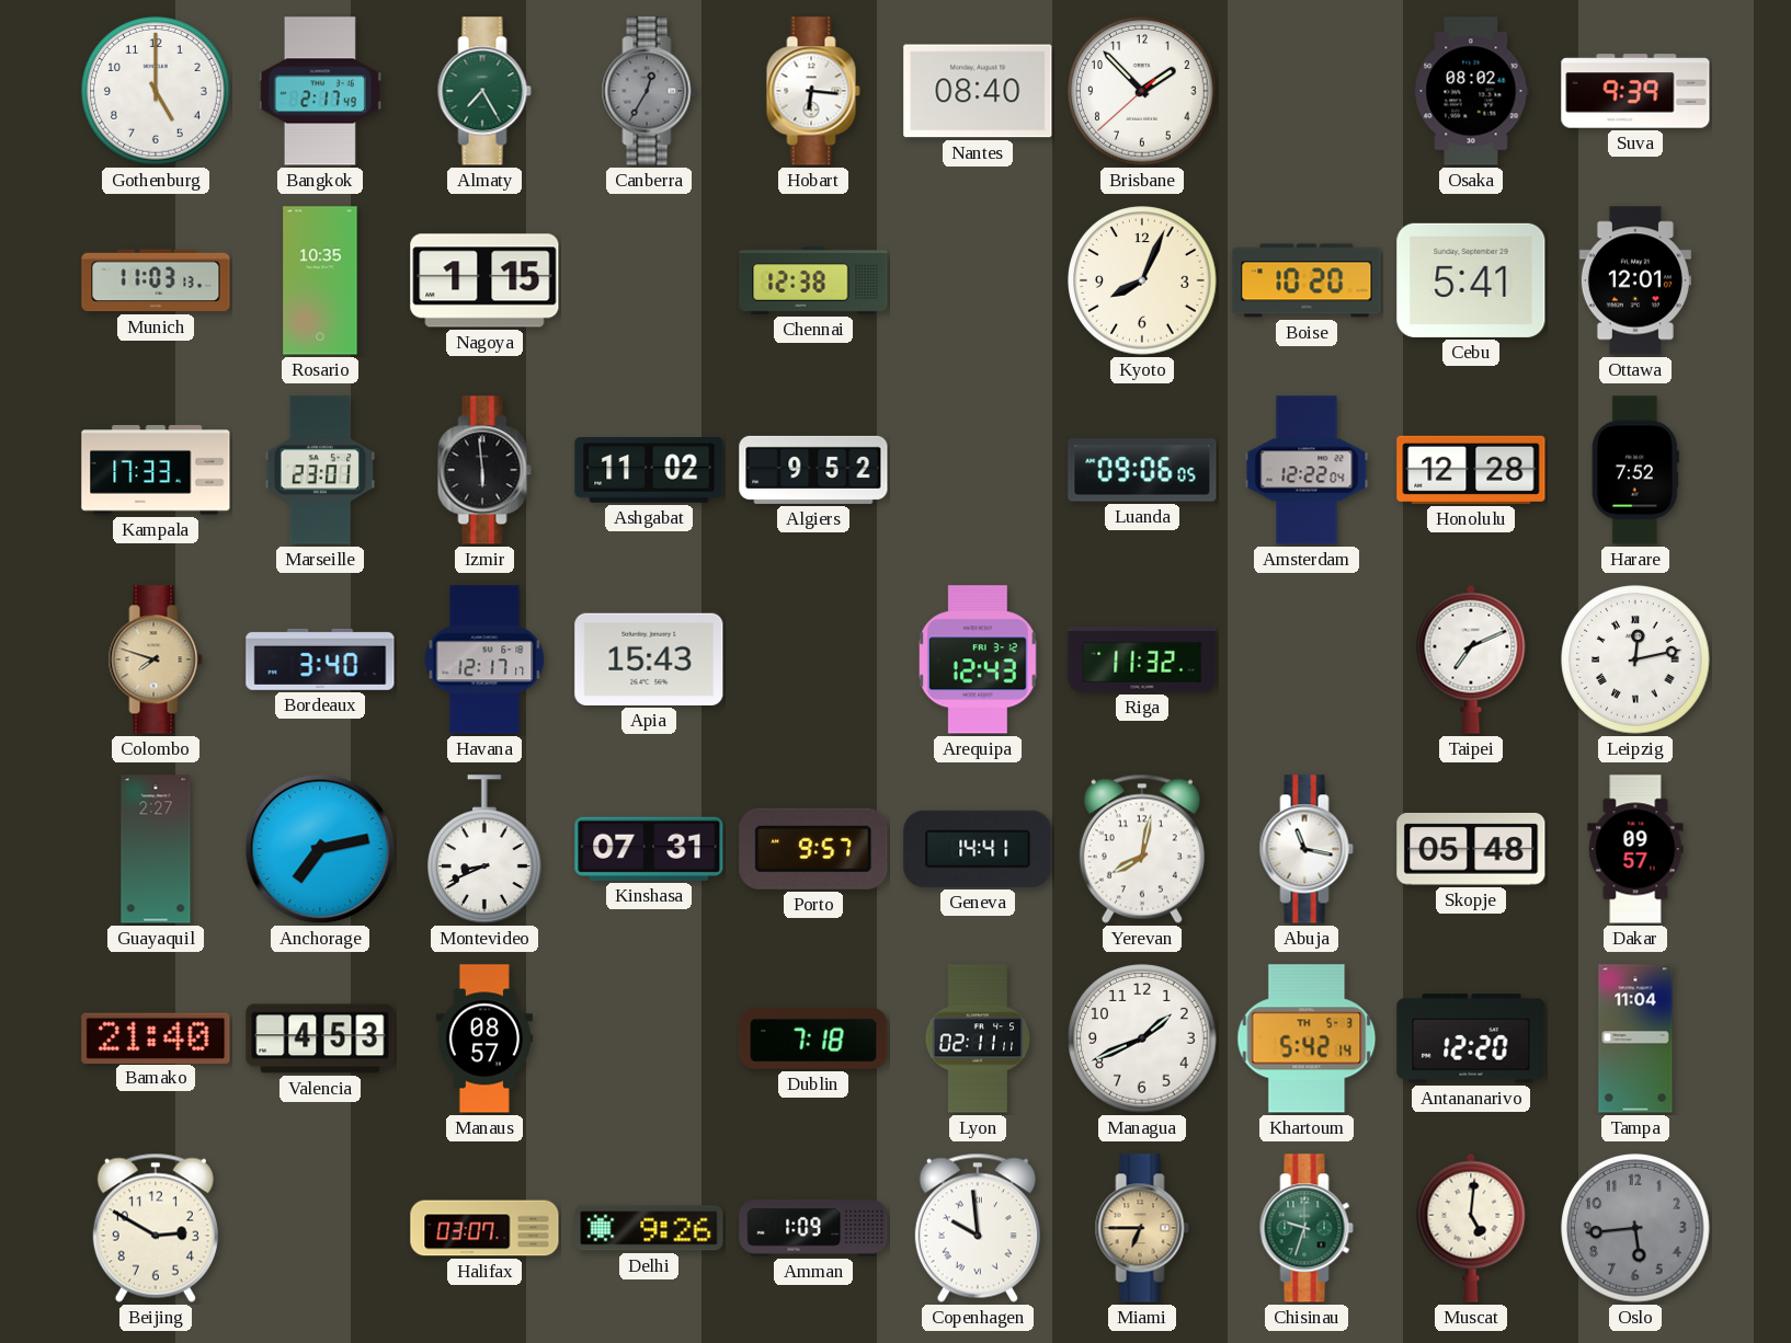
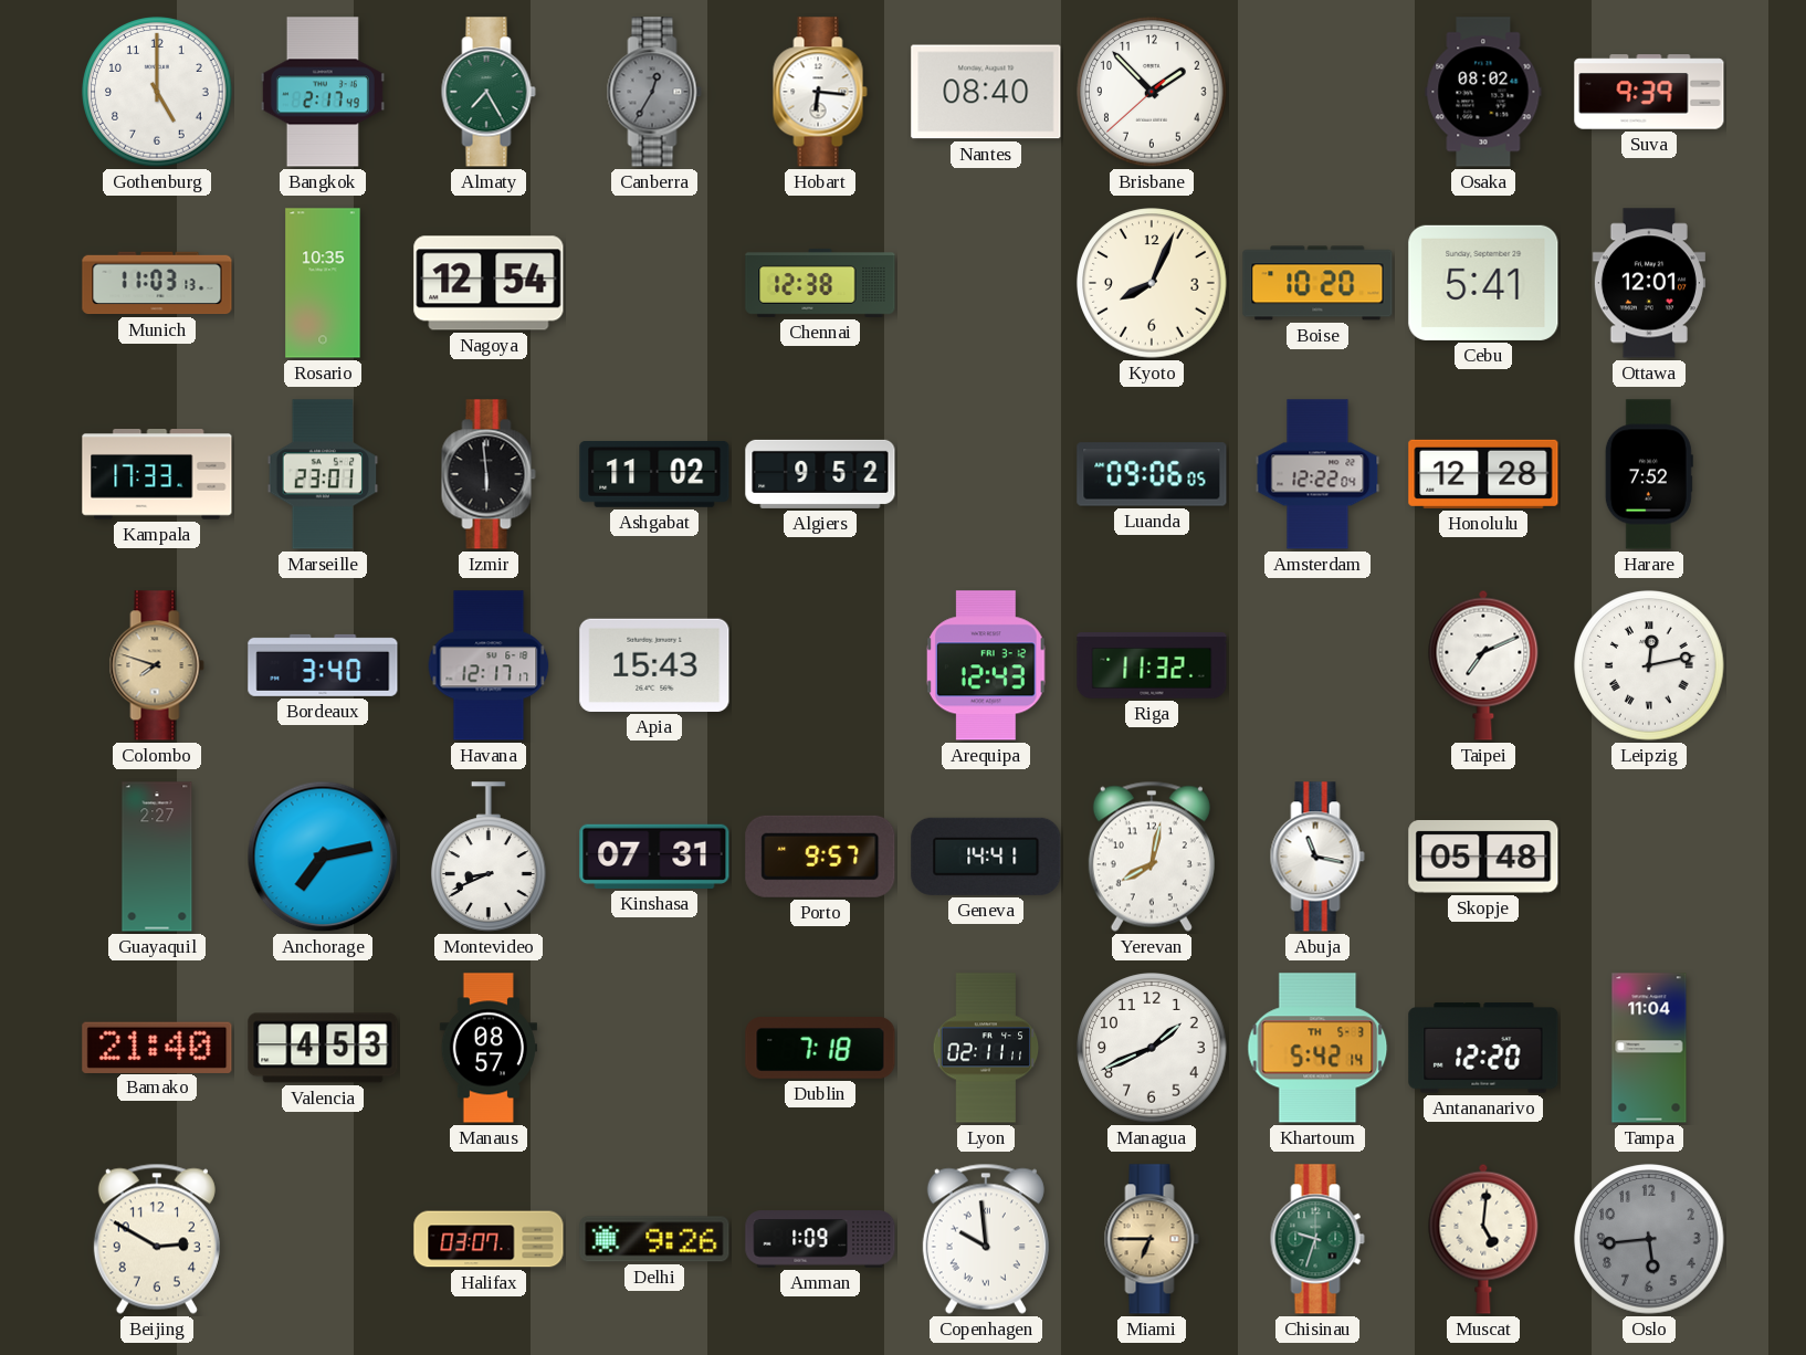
Nagoya: 1:15 -> 12:54 (489, 283)
Dakar: 09:57 -> none (1635, 849)
